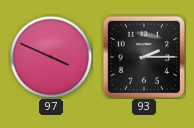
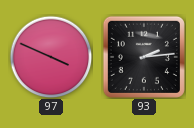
93: 2:15 -> 2:14 (144, 57)
